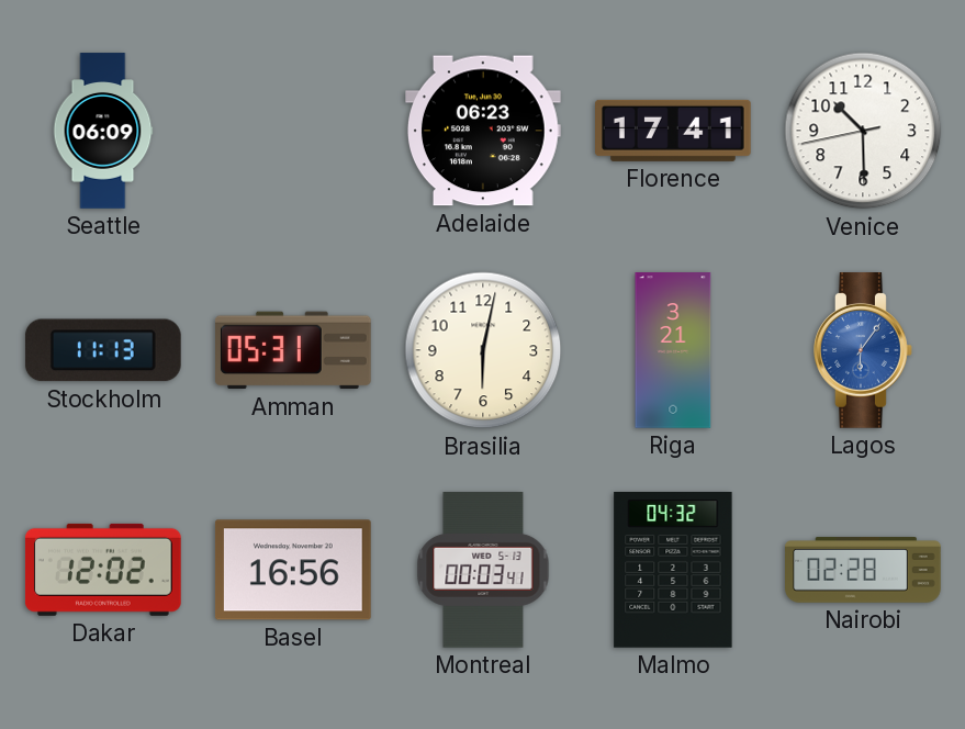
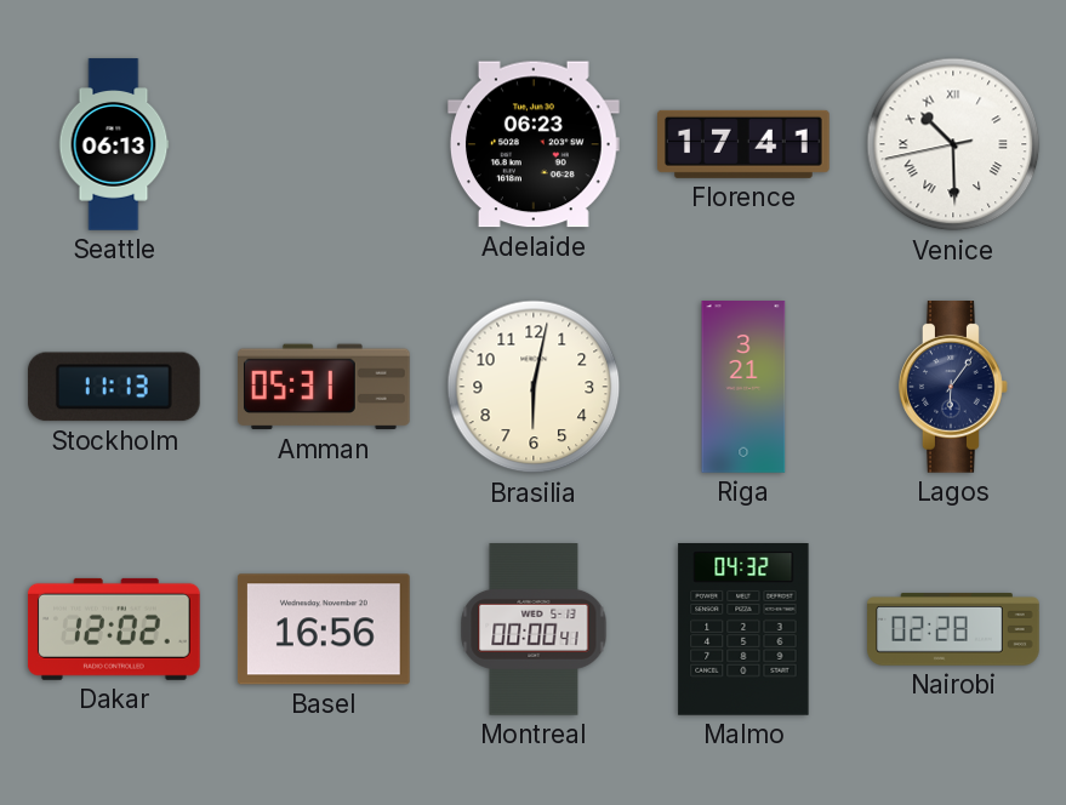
Seattle: 06:09 -> 06:13 (114, 144)
Venice numerals: Arabic -> Roman (953, 144)
Lagos dial: blue -> navy (954, 388)
Montreal: 00:03 -> 00:00 (534, 629)
